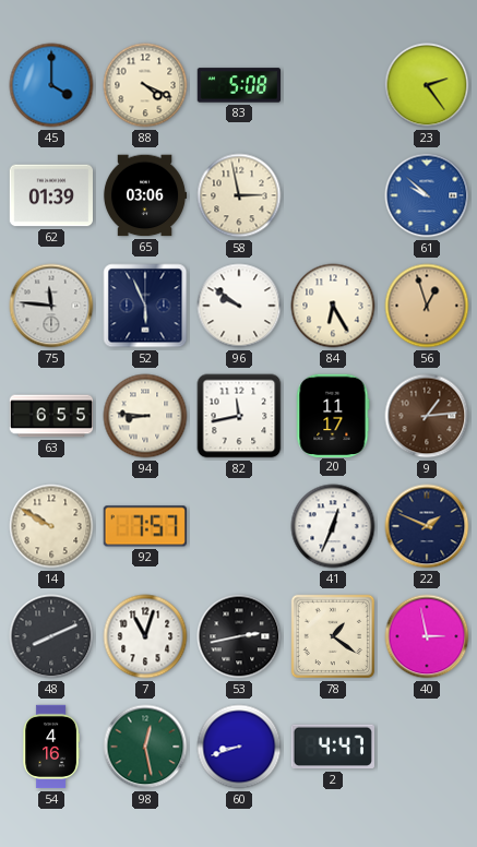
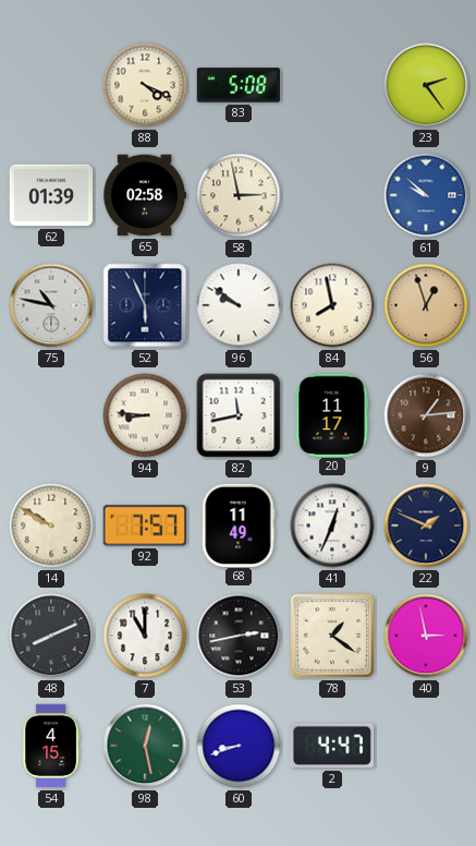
45: 4:00 -> none (51, 85)
65: 03:06 -> 02:58 (145, 195)
75: 11:46 -> 10:47 (51, 305)
84: 6:25 -> 7:58 (332, 305)
63: 6:55 -> none (51, 416)
68: none -> 11:49 (239, 524)
7: 11:03 -> 11:00 (145, 636)
54: 4:16 -> 4:15 (51, 746)
